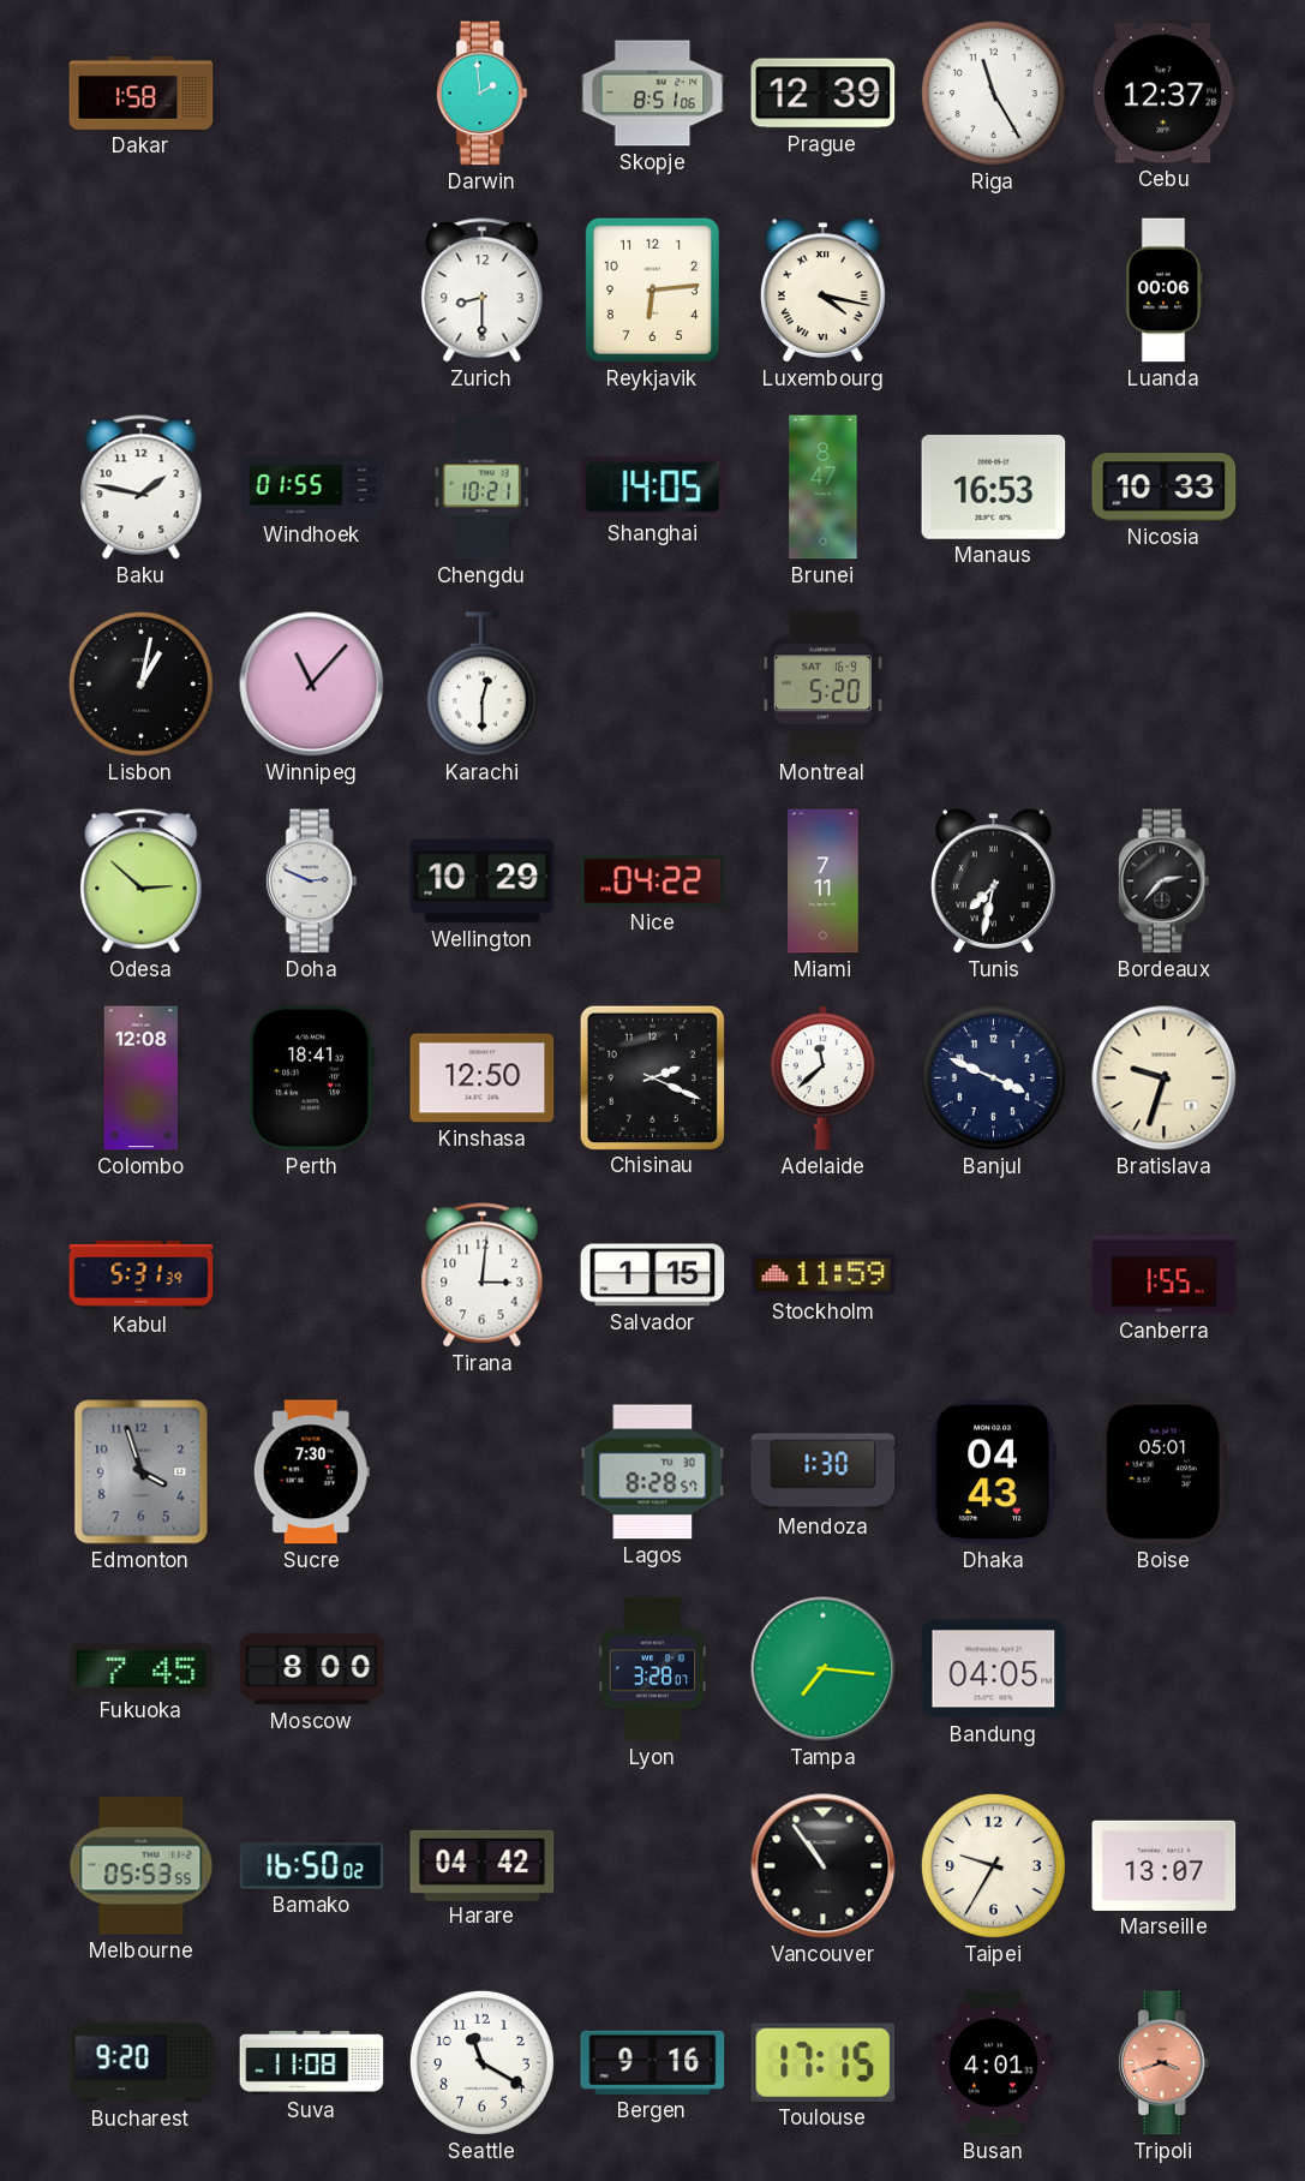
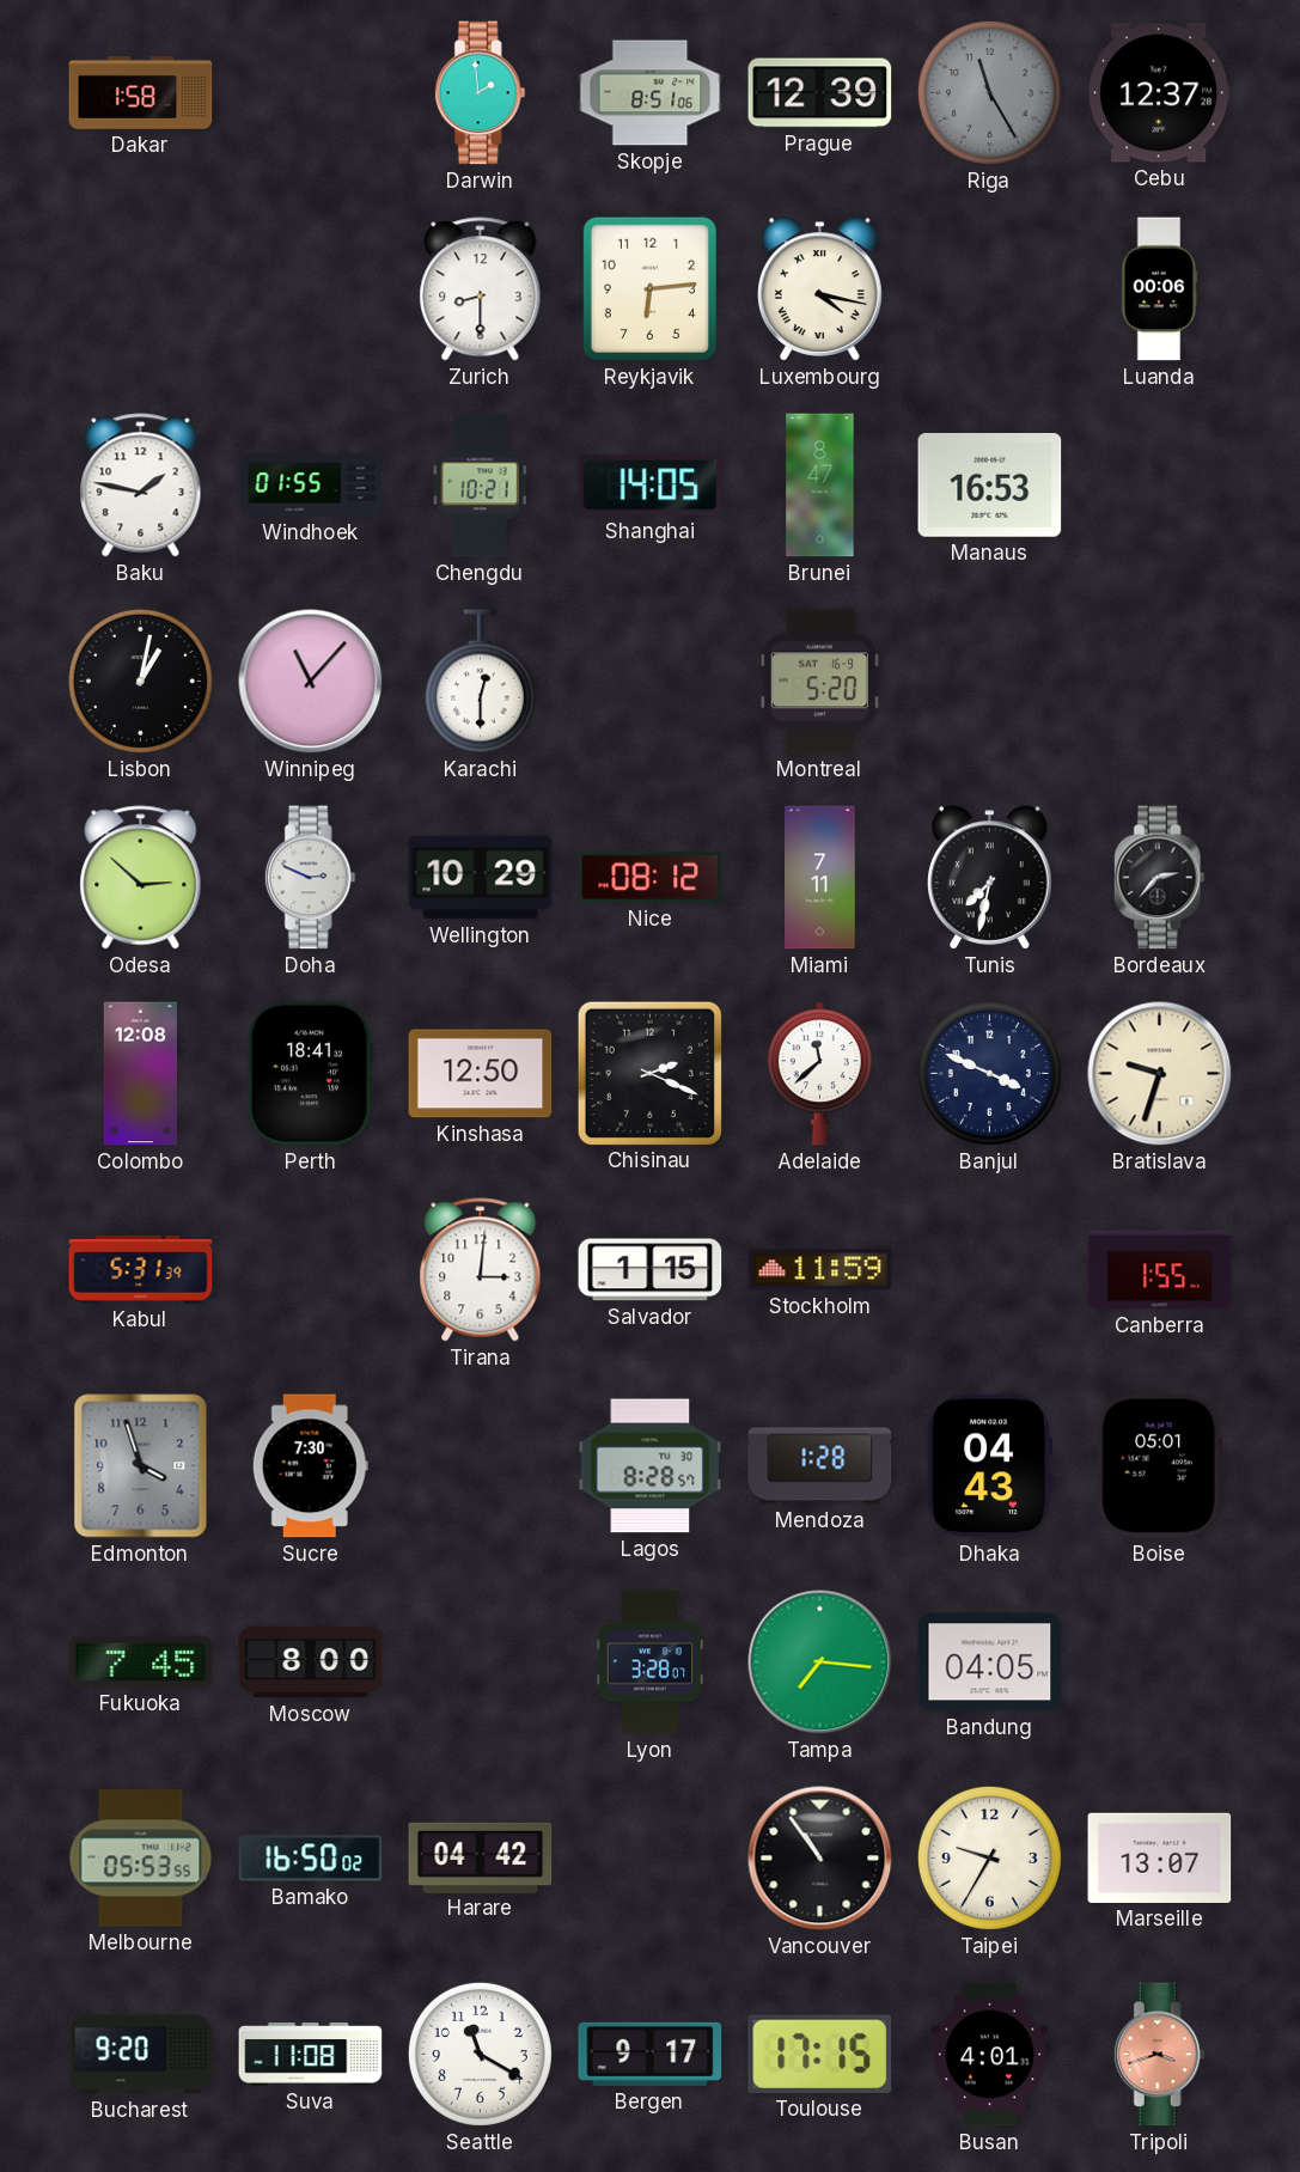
Riga dial: white -> grey (989, 92)
Nicosia: 10:33 -> none (1165, 488)
Nice: 04:22 -> 08:12 (651, 877)
Mendoza: 1:30 -> 1:28 (820, 1466)
Bergen: 9:16 -> 9:17 (651, 2054)
